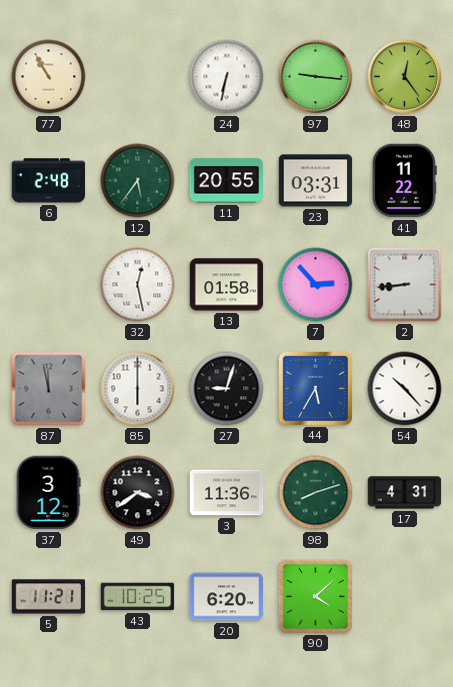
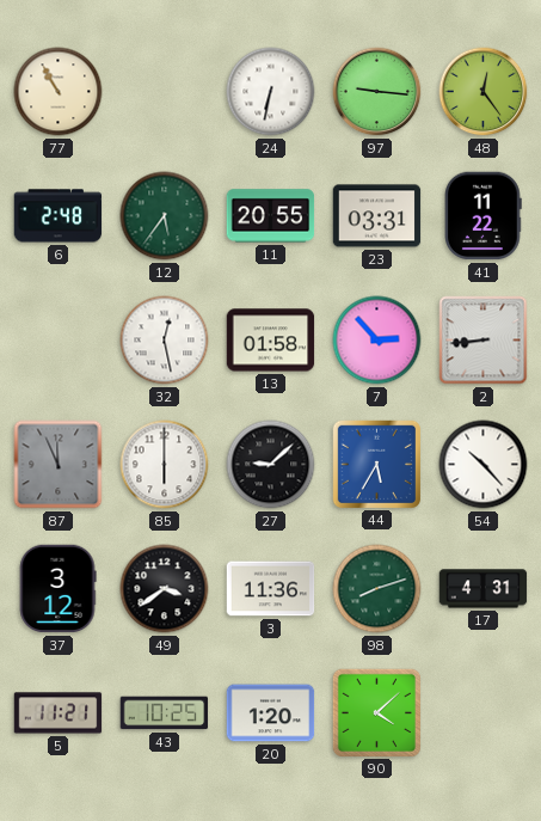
87: 11:58 -> 11:56 (59, 465)
27: 9:03 -> 9:08 (271, 465)
20: 6:20 -> 1:20 (271, 713)
